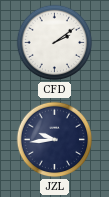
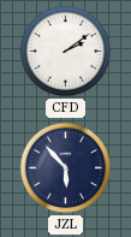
JZL: 9:44 -> 5:53 (66, 168)
